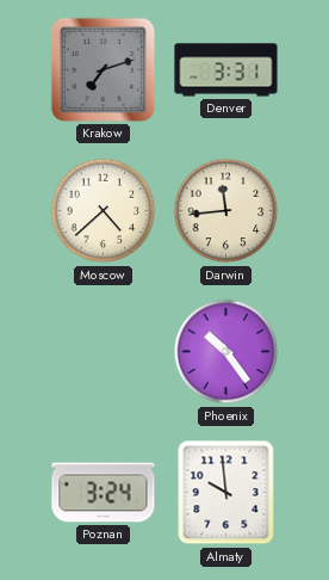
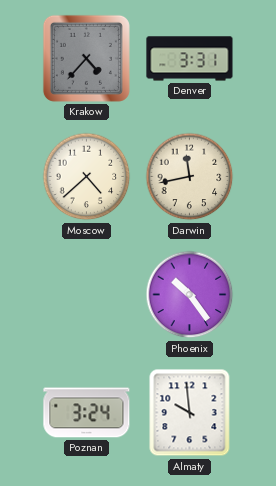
Krakow: 7:12 -> 4:37 (86, 58)
Darwin: 11:44 -> 11:43 (190, 177)
